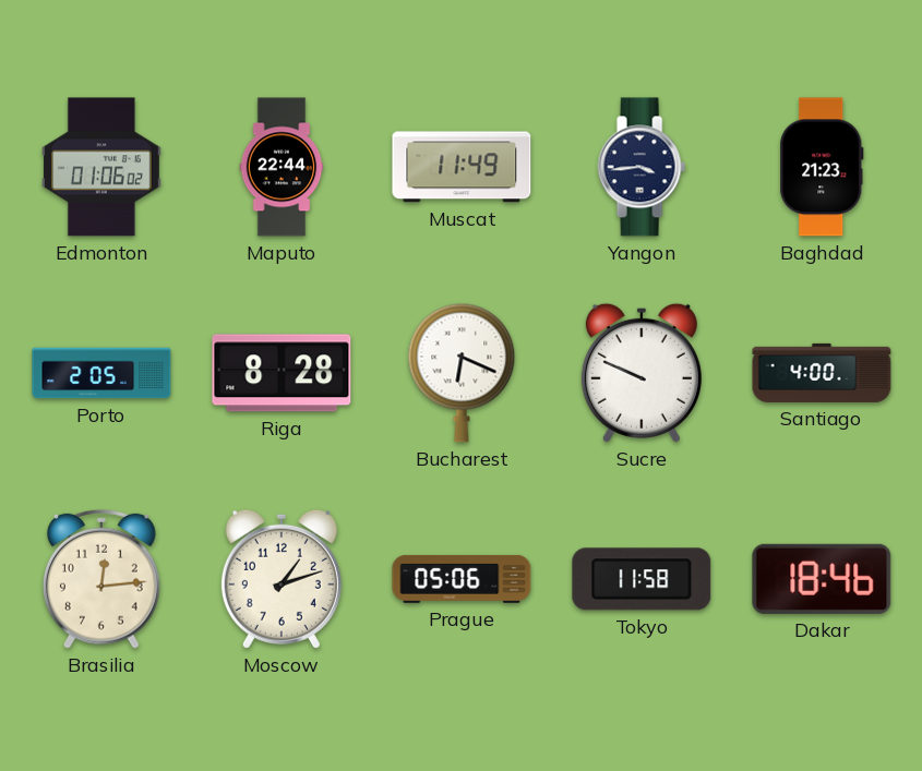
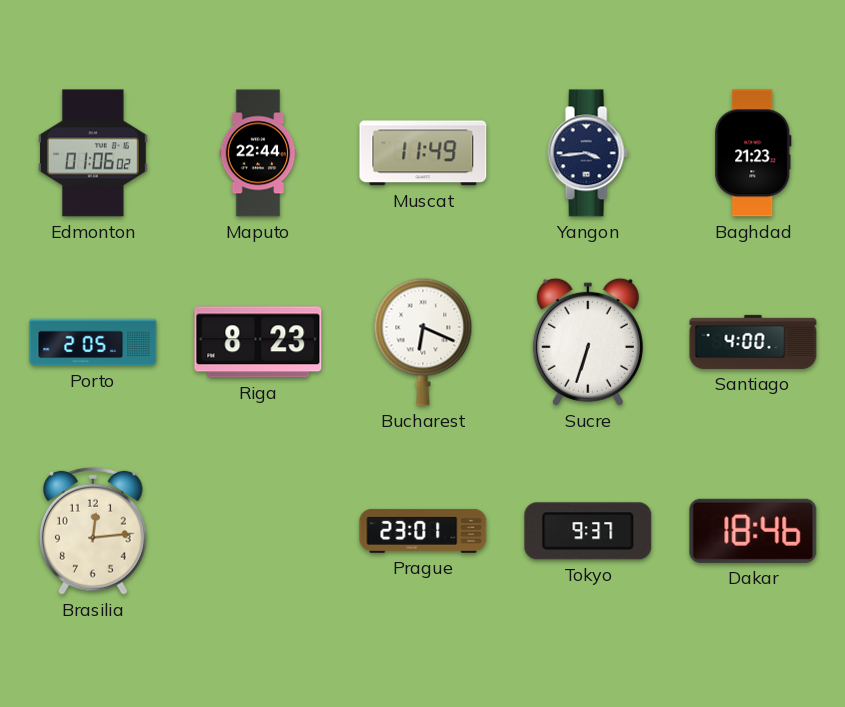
Riga: 8:28 -> 8:23 (258, 342)
Sucre: 9:49 -> 6:33 (588, 342)
Moscow: 1:12 -> none (282, 579)
Prague: 05:06 -> 23:01 (423, 531)
Tokyo: 11:58 -> 9:37 (588, 531)
